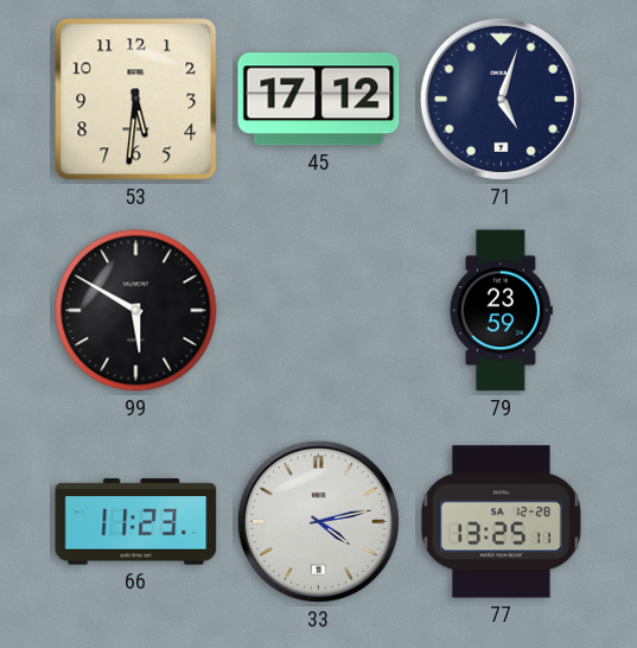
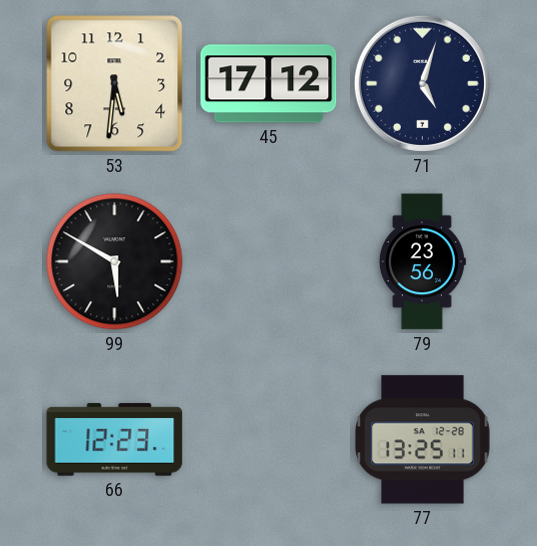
79: 23:59 -> 23:56 (422, 262)
66: 11:23 -> 12:23 (115, 440)
33: 4:13 -> none (318, 521)
